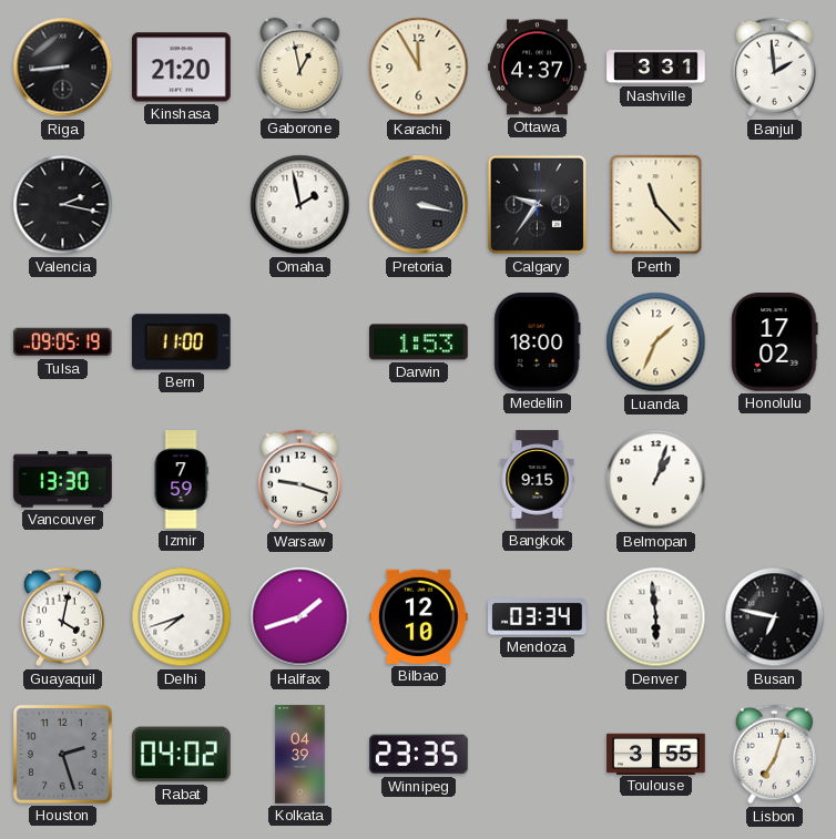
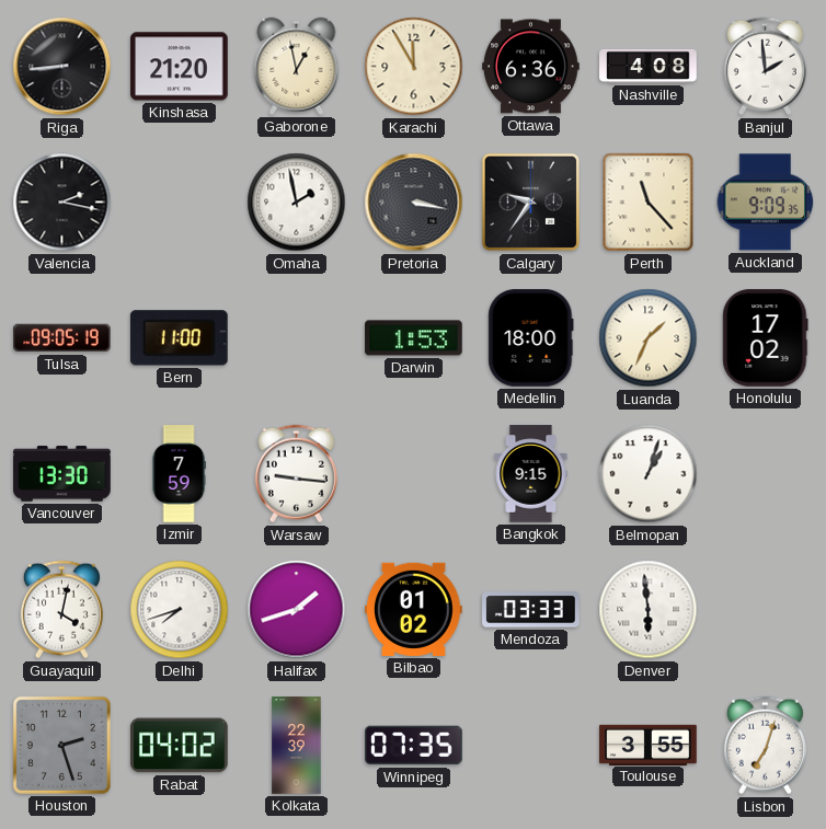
Ottawa: 4:37 -> 6:36 (531, 67)
Nashville: 3:31 -> 4:08 (649, 66)
Auckland: none -> 9:09 (766, 203)
Warsaw: 9:18 -> 9:16 (296, 474)
Bilbao: 12:10 -> 01:02 (414, 609)
Mendoza: 03:34 -> 03:33 (531, 610)
Busan: 6:47 -> none (775, 617)
Kolkata: 04:39 -> 22:39 (297, 746)
Winnipeg: 23:35 -> 07:35 (414, 746)
